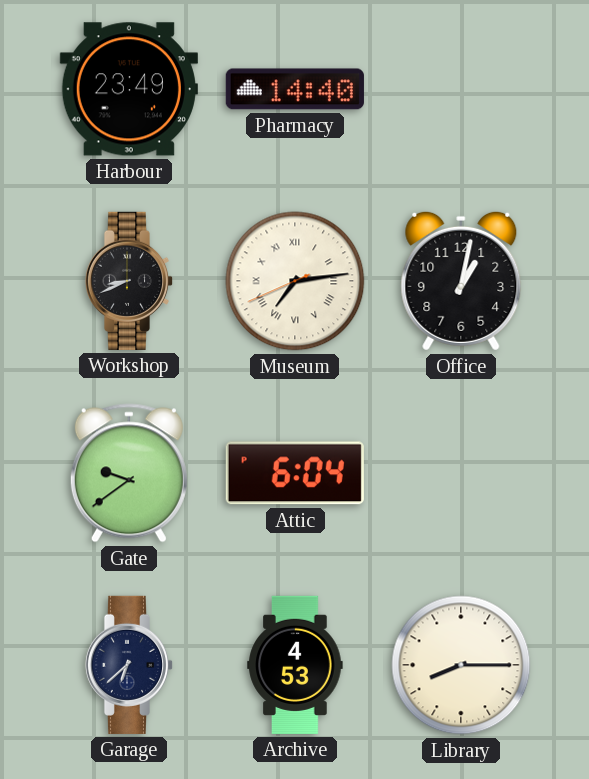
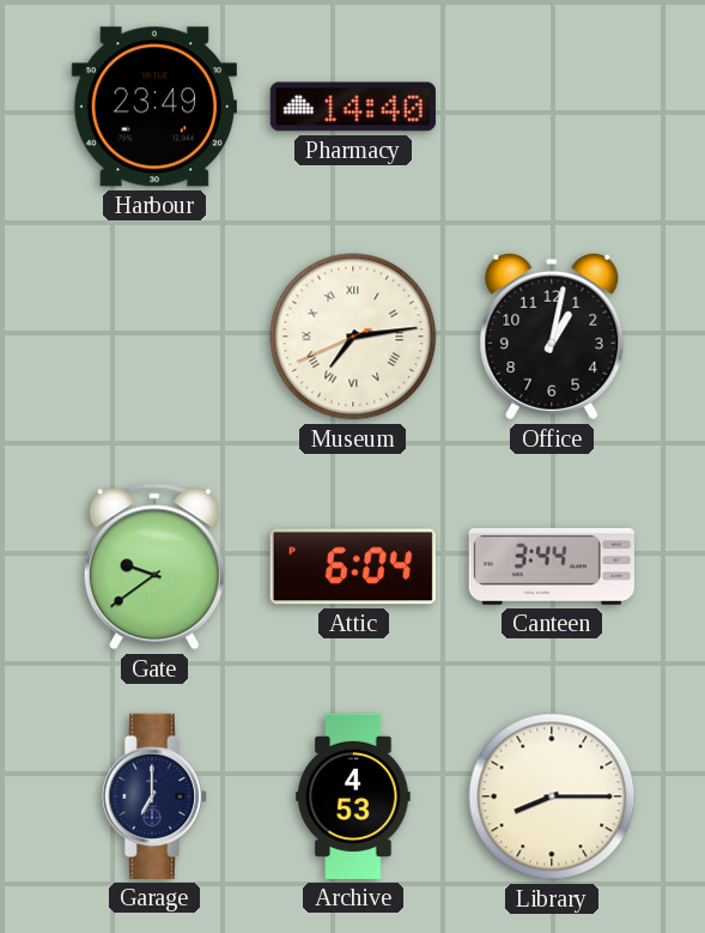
Workshop: 8:41 -> none (129, 281)
Canteen: none -> 3:44 (552, 567)
Garage: 6:38 -> 7:00 (154, 796)
